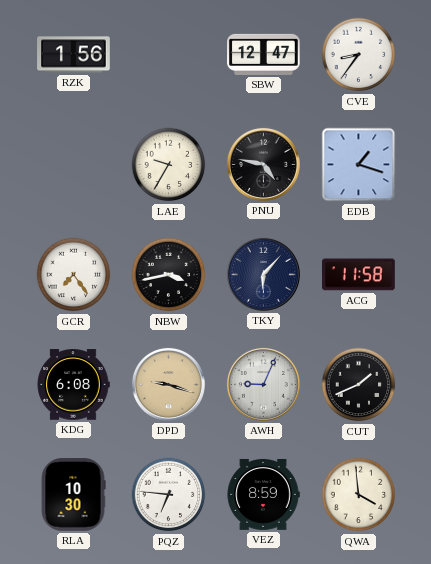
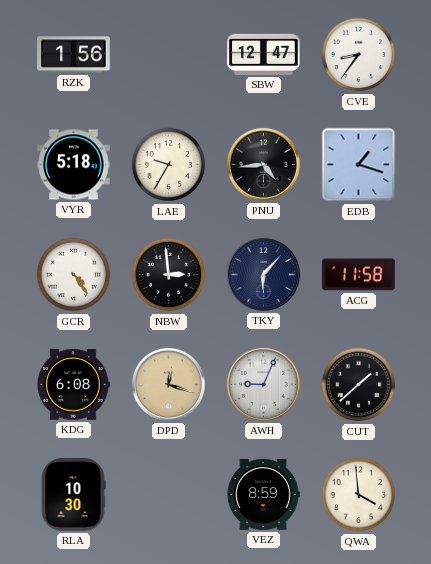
VYR: none -> 5:18 (74, 165)
PNU: 4:47 -> 4:44 (263, 164)
GCR: 7:24 -> 4:24 (74, 275)
NBW: 3:43 -> 2:59 (169, 275)
DPD: 9:18 -> 12:18 (168, 384)
CUT: 1:41 -> 1:38 (359, 385)
PQZ: 6:46 -> none (169, 495)
